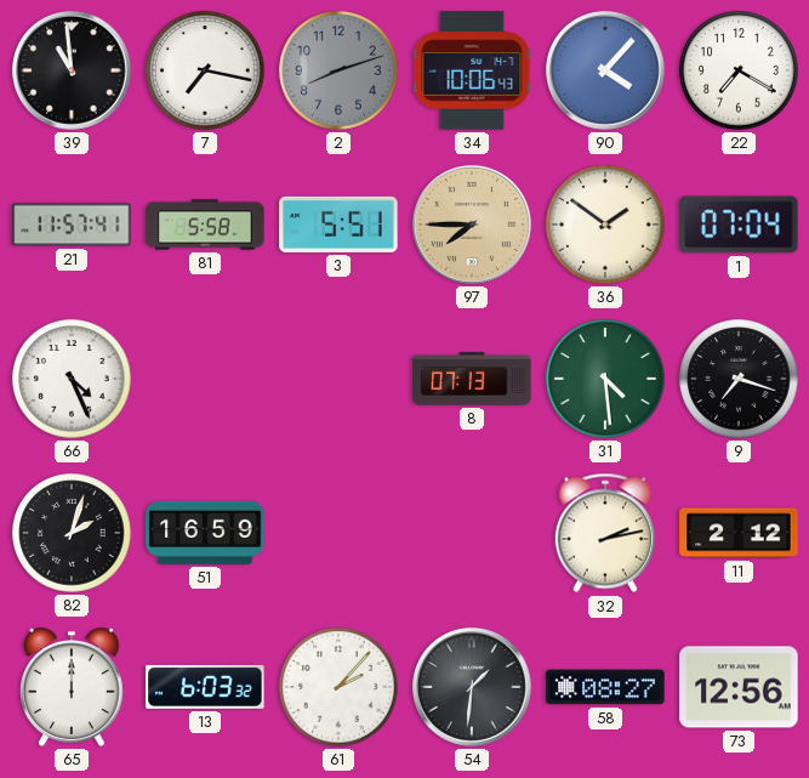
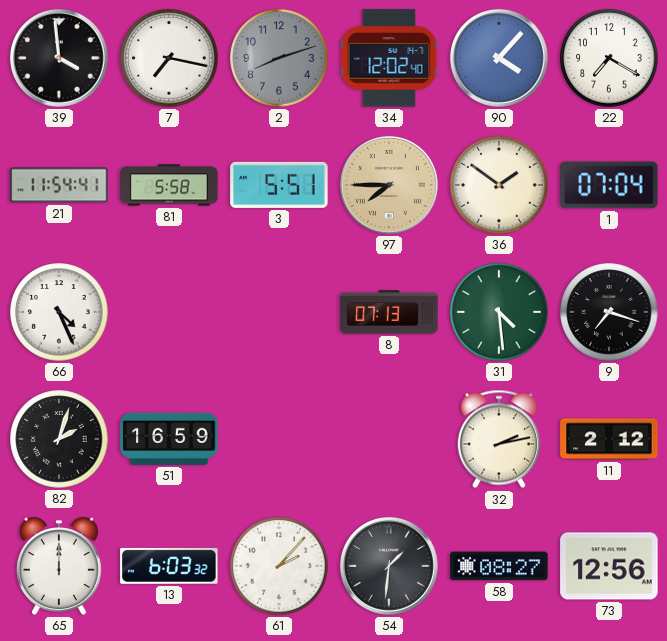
39: 10:59 -> 3:59 (59, 58)
34: 10:06 -> 12:02 (389, 58)
21: 11:57 -> 11:54 (59, 185)
